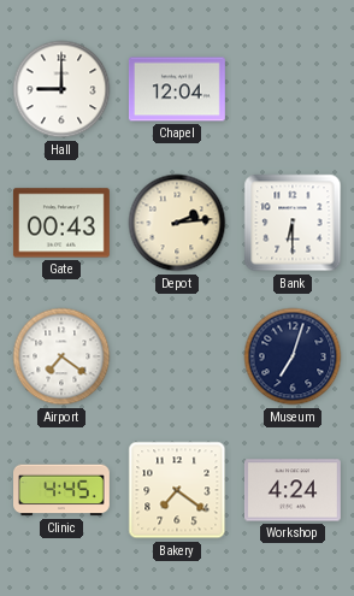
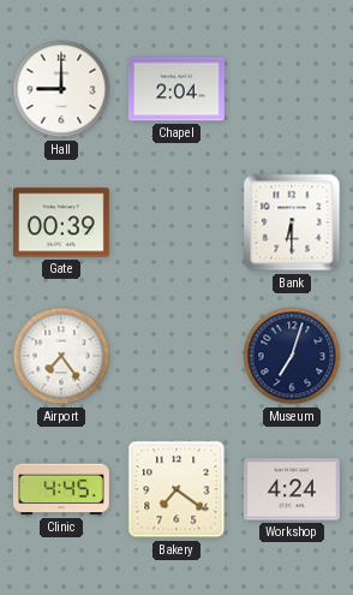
Chapel: 12:04 -> 2:04 (176, 89)
Gate: 00:43 -> 00:39 (61, 222)
Depot: 2:14 -> none (177, 223)
Airport: 7:21 -> 7:24 (61, 356)
